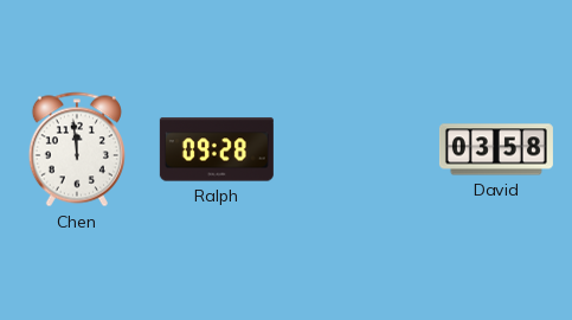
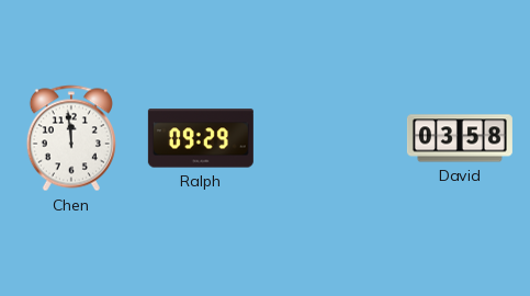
Ralph: 09:28 -> 09:29 (201, 138)
